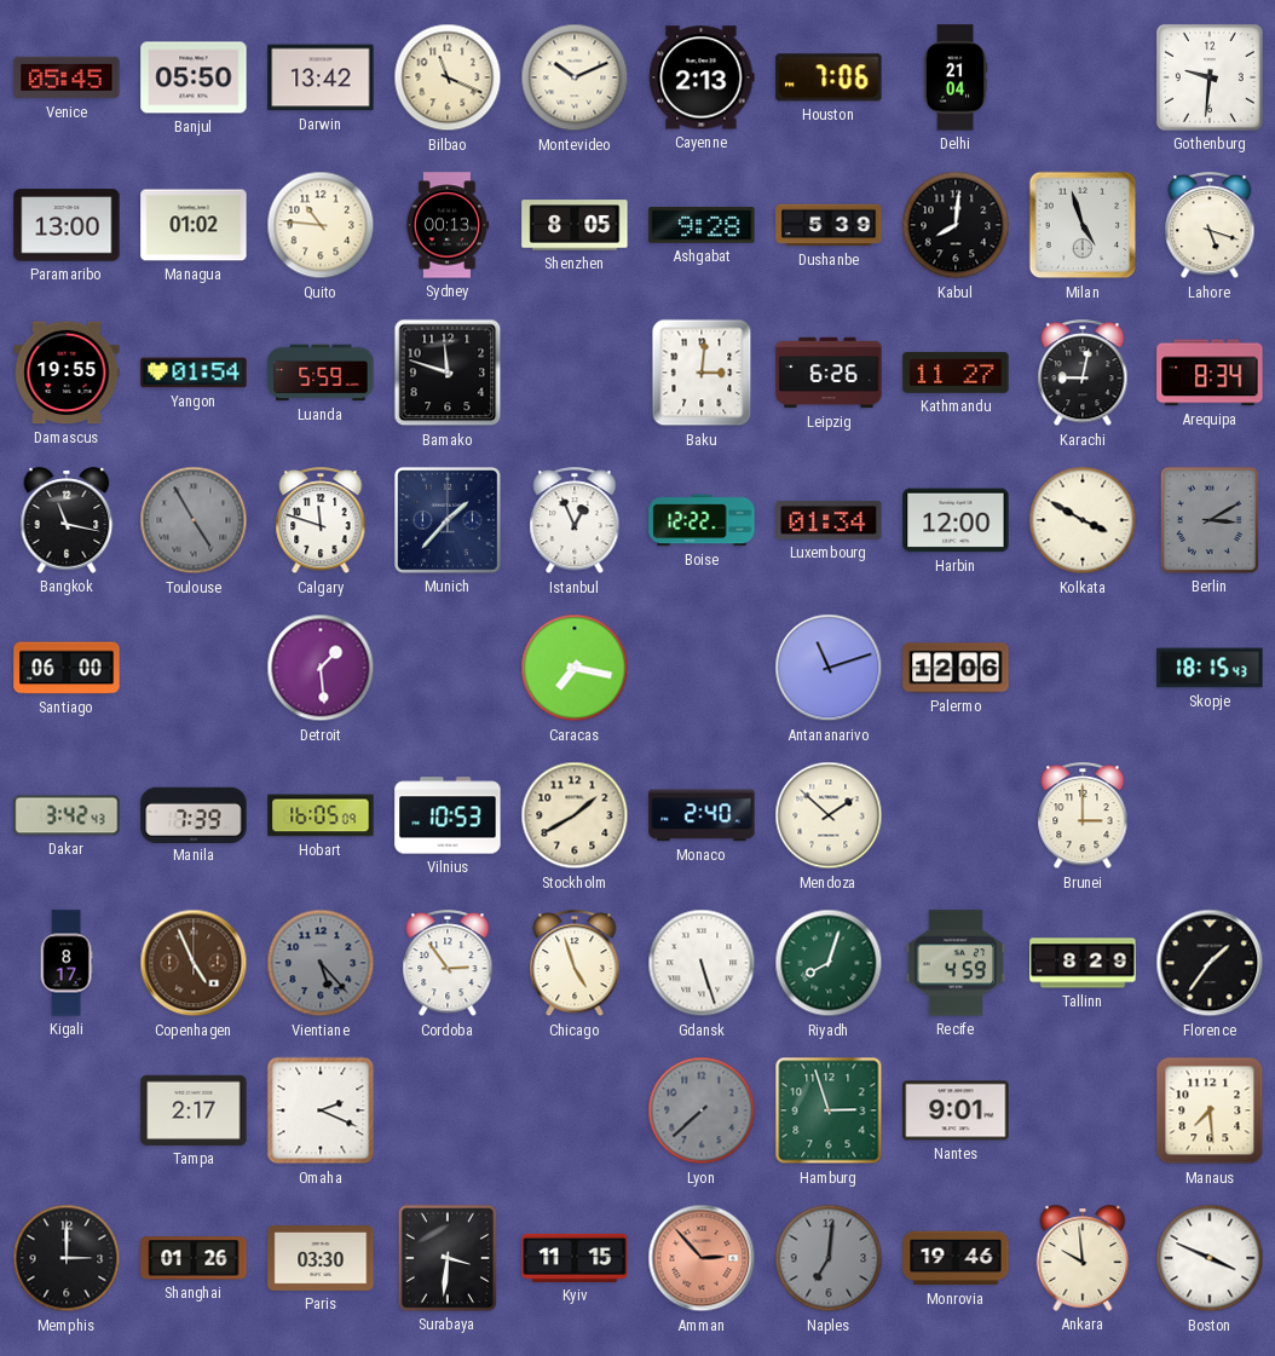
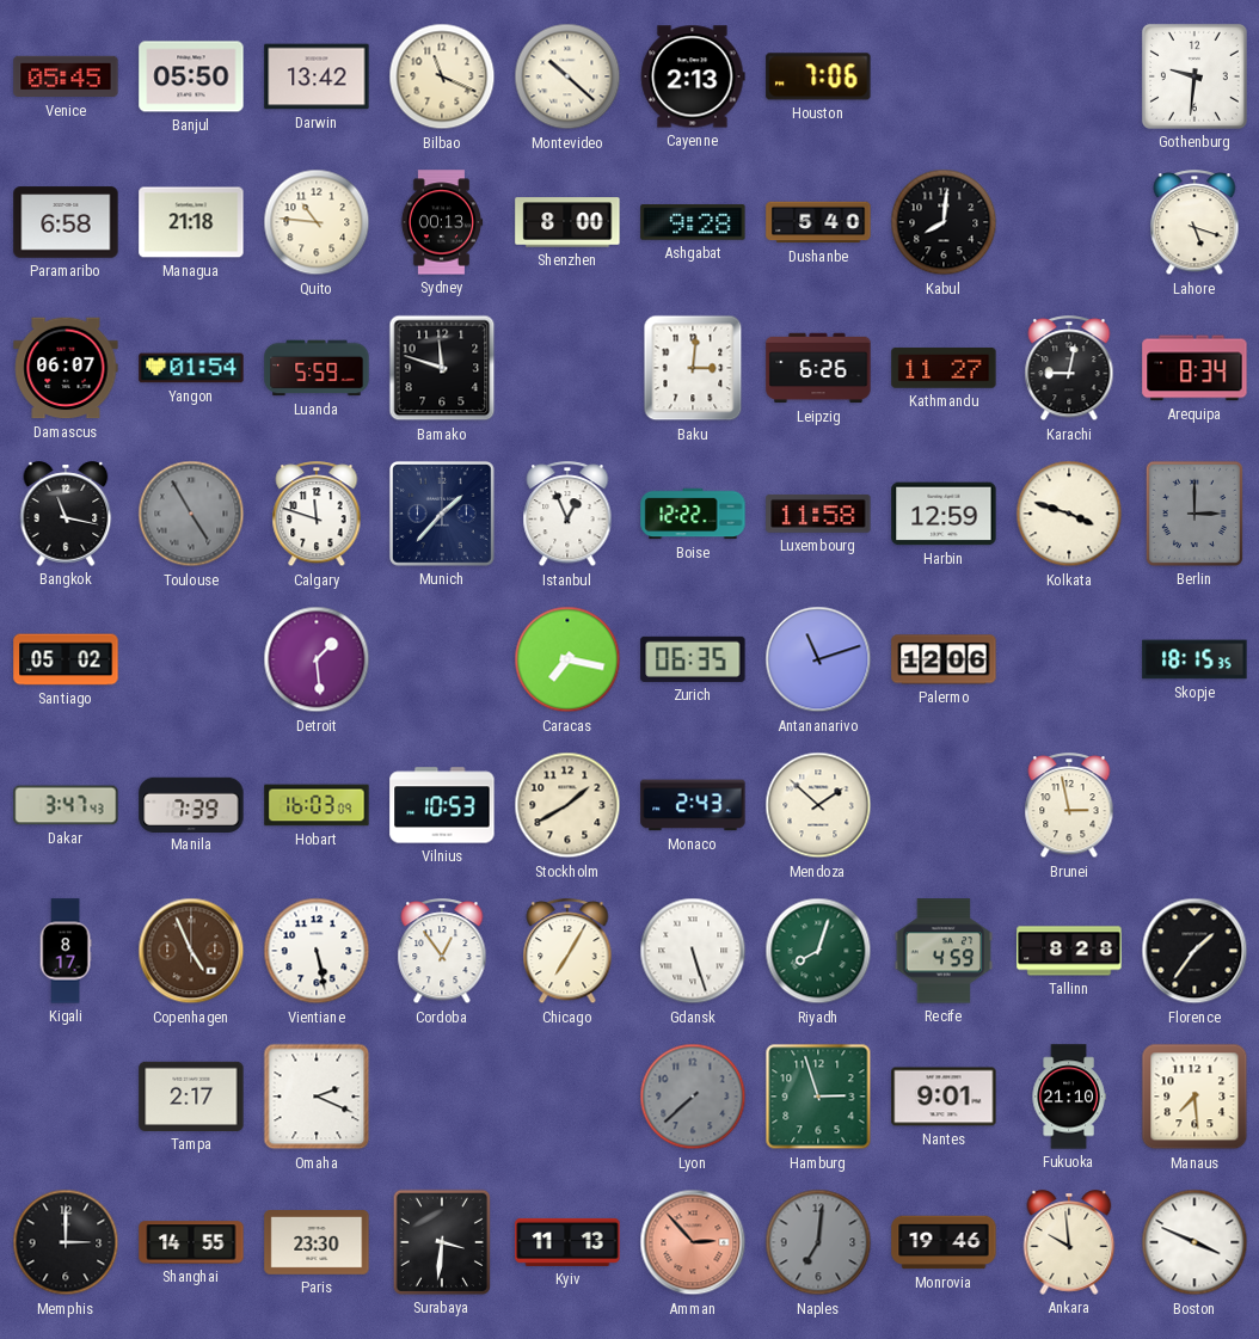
Montevideo: 10:11 -> 10:22 (567, 76)
Delhi: 21:04 -> none (956, 77)
Paramaribo: 13:00 -> 6:58 (66, 222)
Managua: 01:02 -> 21:18 (191, 222)
Shenzhen: 8:05 -> 8:00 (567, 222)
Dushanbe: 5:39 -> 5:40 (818, 222)
Milan: 4:57 -> none (1083, 225)
Damascus: 19:55 -> 06:07 (66, 368)
Luxembourg: 01:34 -> 11:58 (818, 514)
Harbin: 12:00 -> 12:59 (944, 514)
Kolkata: 3:50 -> 3:48 (1069, 514)
Berlin: 3:10 -> 3:00 (1194, 514)
Santiago: 06:00 -> 05:02 (66, 659)
Zurich: none -> 06:35 (693, 659)
Skopje: 18:15:43 -> 18:15:35 (1194, 659)
Dakar: 3:42 -> 3:47 (66, 805)
Hobart: 16:05 -> 16:03 (317, 805)
Monaco: 2:40 -> 2:43 (693, 805)
Brunei: 3:00 -> 2:58 (1069, 806)
Vientiane: 5:23 -> 5:28 (317, 951)
Vientiane dial: grey -> white (317, 951)
Cordoba: 2:54 -> 12:54 (442, 952)
Chicago: 4:57 -> 7:05 (567, 952)
Tallinn: 8:29 -> 8:28 (1069, 951)
Fukuoka: none -> 21:10 (1069, 1097)
Shanghai: 01:26 -> 14:55 (191, 1242)
Paris: 03:30 -> 23:30 (317, 1243)
Kyiv: 11:15 -> 11:13 (567, 1242)
